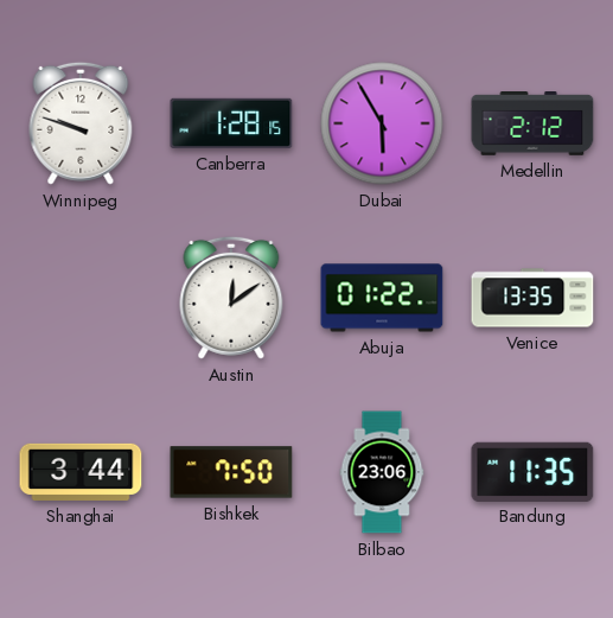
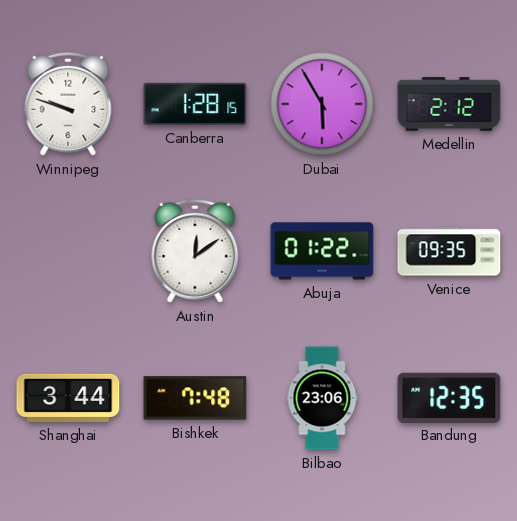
Venice: 13:35 -> 09:35 (449, 251)
Bishkek: 7:50 -> 7:48 (195, 398)
Bandung: 11:35 -> 12:35 (449, 397)
